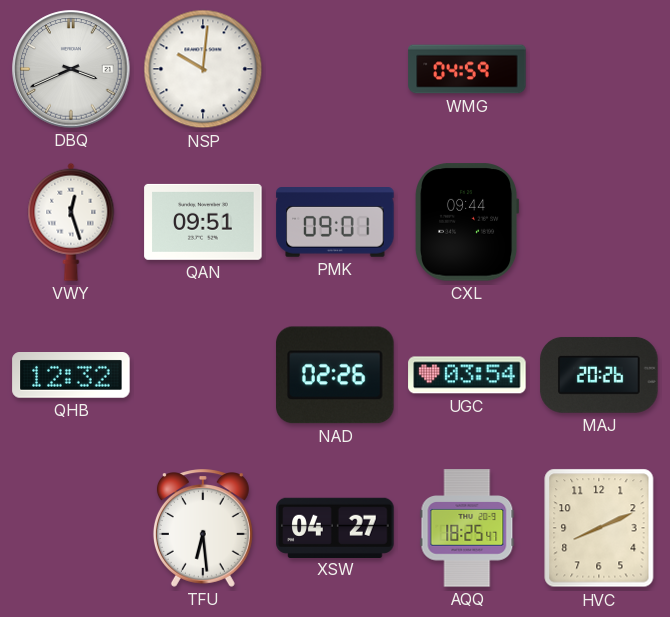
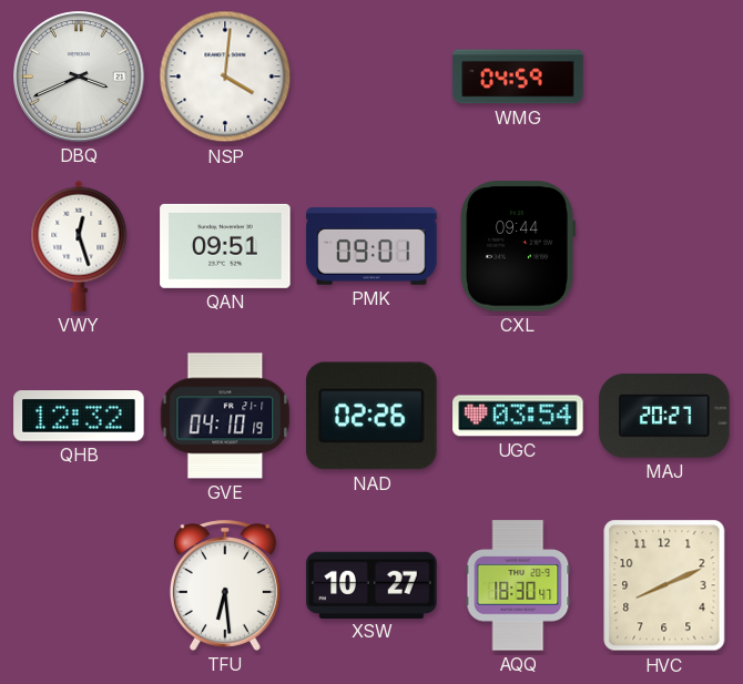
NSP: 10:01 -> 4:01 (225, 76)
GVE: none -> 04:10 (225, 416)
MAJ: 20:26 -> 20:27 (664, 416)
XSW: 04:27 -> 10:27 (371, 584)
AQQ: 18:25 -> 18:30 (518, 585)
